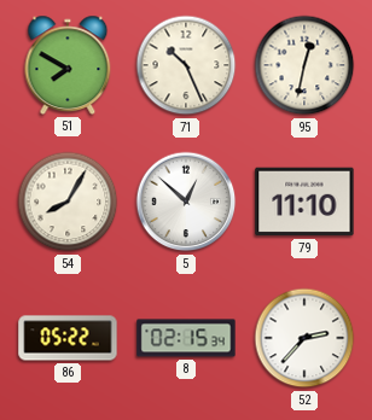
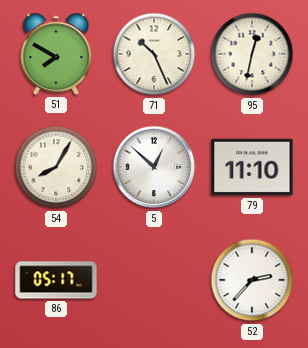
86: 05:22 -> 05:17 (56, 280)
8: 02:15 -> none (186, 338)
